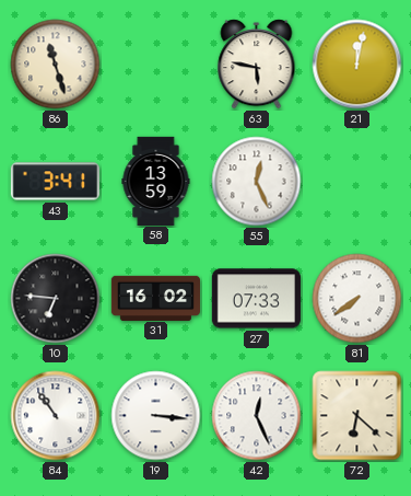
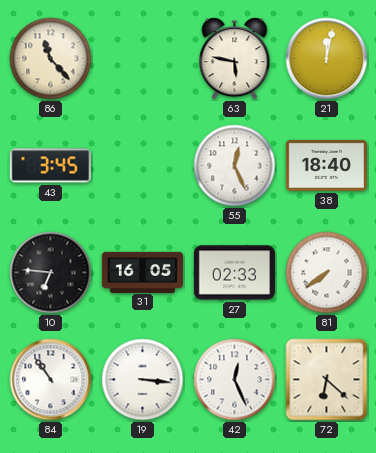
86: 11:27 -> 11:23 (51, 59)
43: 3:41 -> 3:45 (50, 166)
58: 13:59 -> none (156, 181)
38: none -> 18:40 (326, 165)
31: 16:02 -> 16:05 (142, 272)
27: 07:33 -> 02:33 (234, 273)
